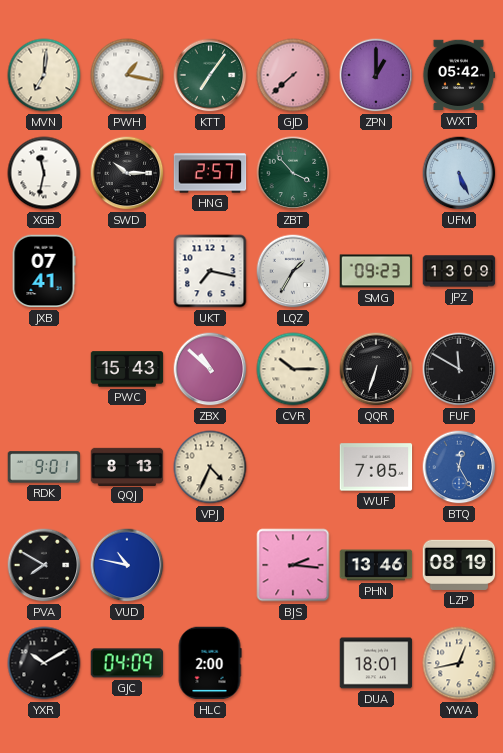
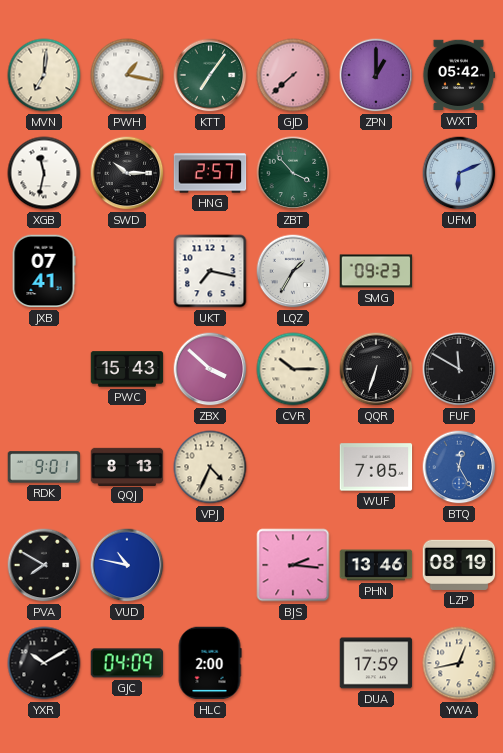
UFM: 5:26 -> 6:11 (459, 173)
JPZ: 13:09 -> none (459, 271)
ZBX: 10:52 -> 3:52 (210, 369)
DUA: 18:01 -> 17:59 (376, 663)
